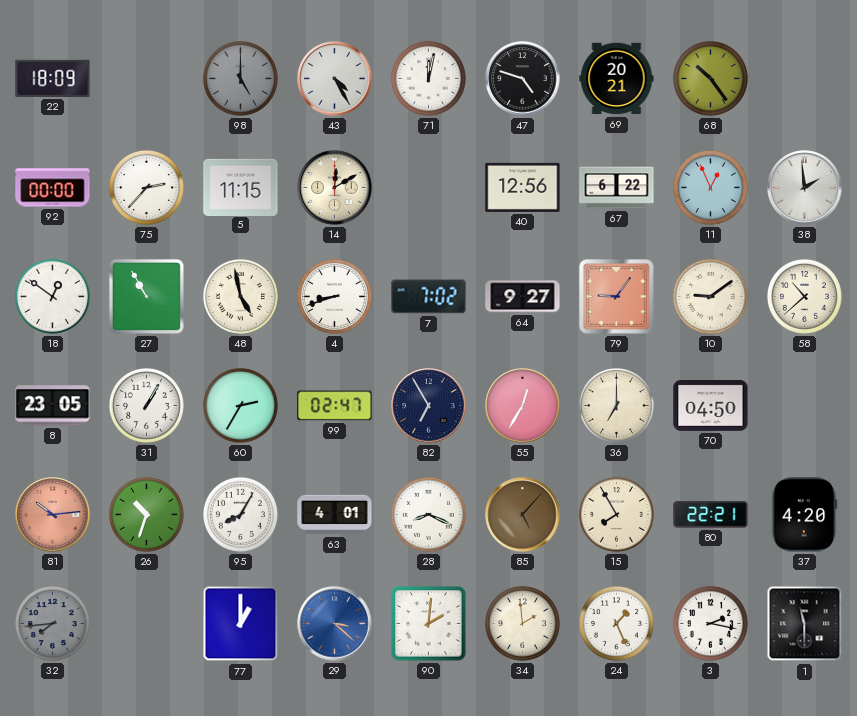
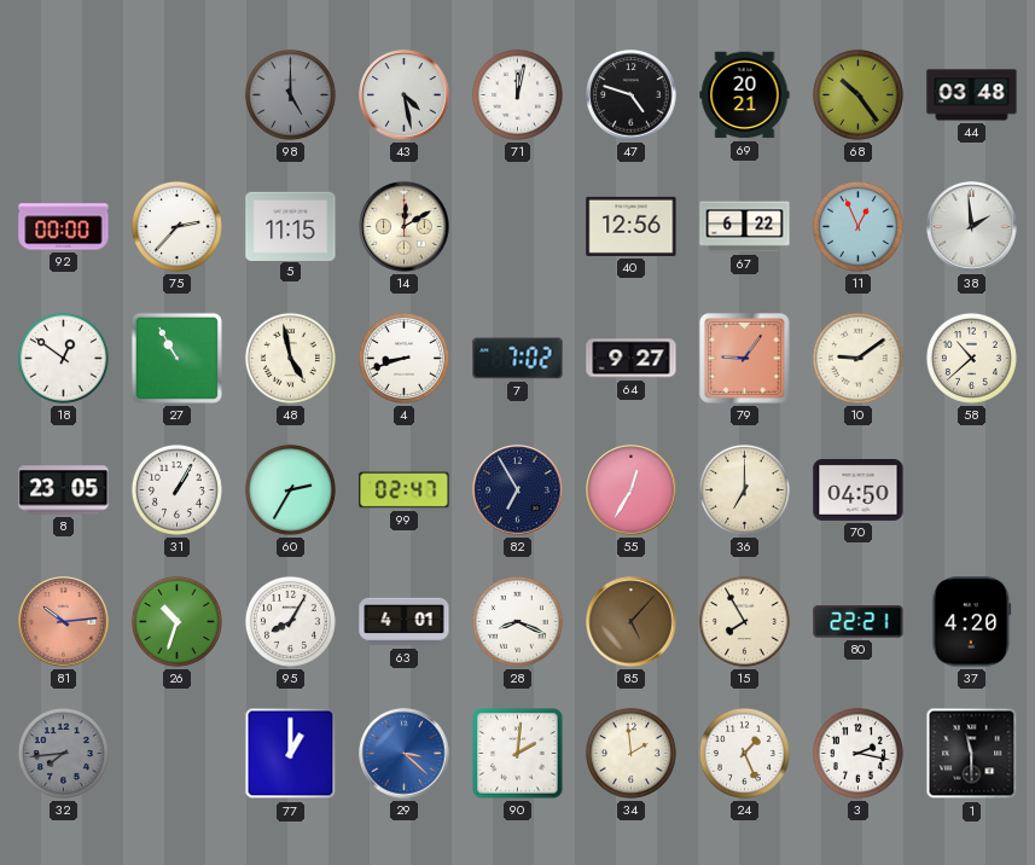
22: 18:09 -> none (53, 78)
43: 4:25 -> 4:28 (405, 95)
44: none -> 03:48 (972, 95)
